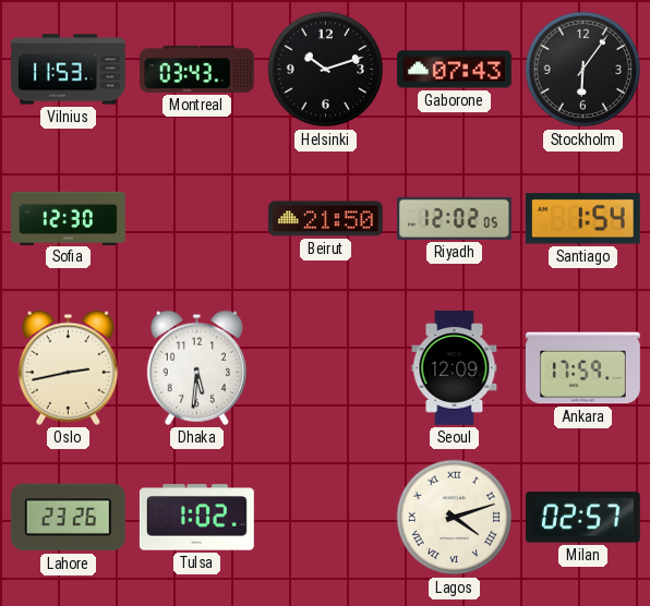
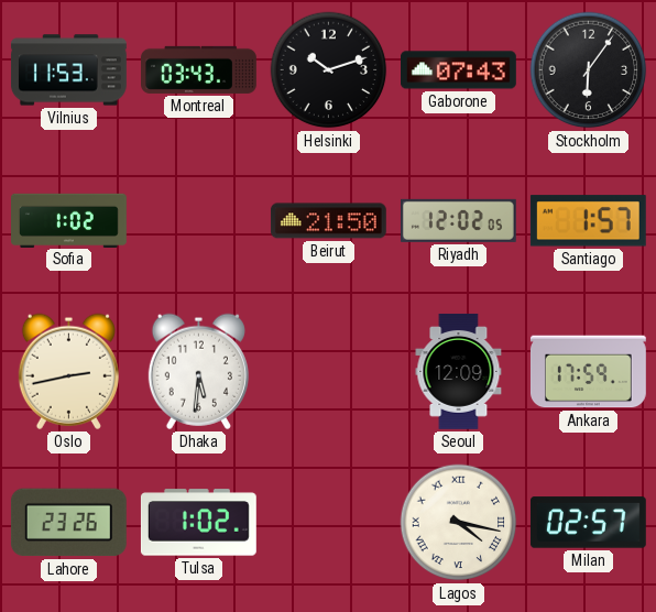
Sofia: 12:30 -> 1:02 (69, 220)
Santiago: 1:54 -> 1:57 (588, 221)
Lagos: 4:12 -> 4:17 (459, 523)
